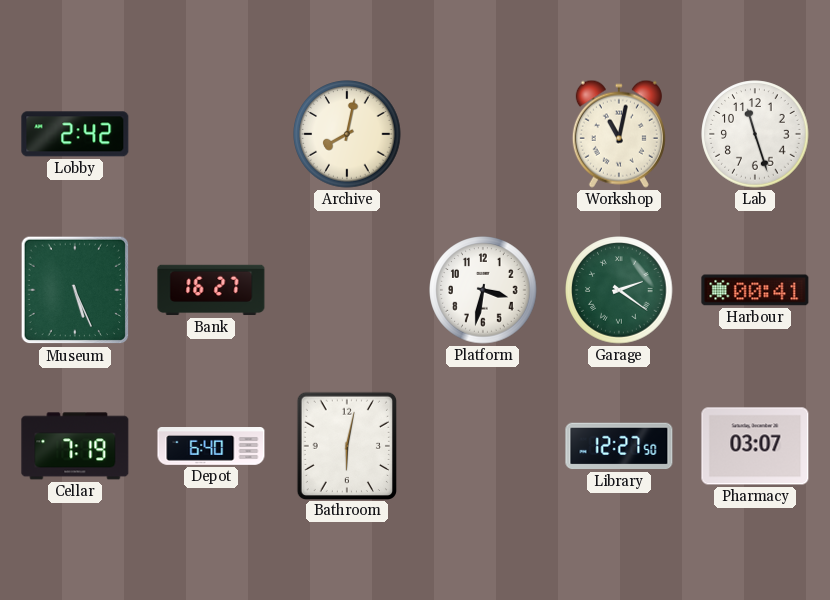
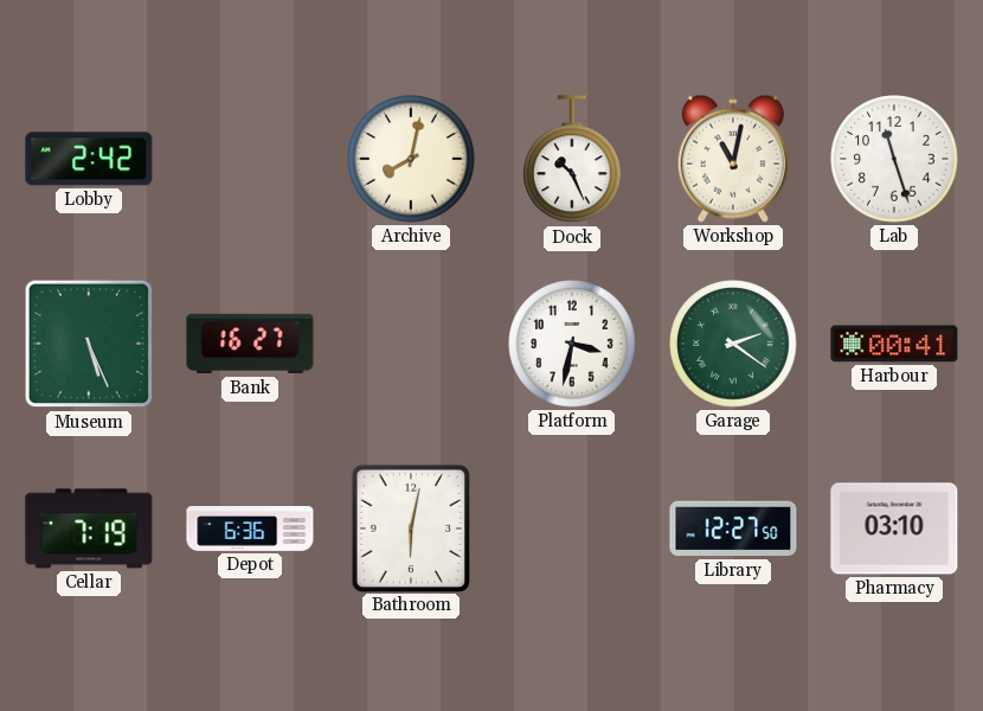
Dock: none -> 10:26 (573, 160)
Depot: 6:40 -> 6:36 (250, 530)
Pharmacy: 03:07 -> 03:10 (894, 529)
